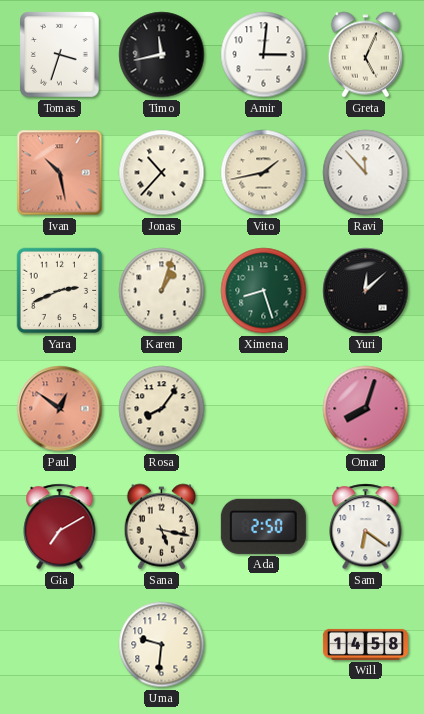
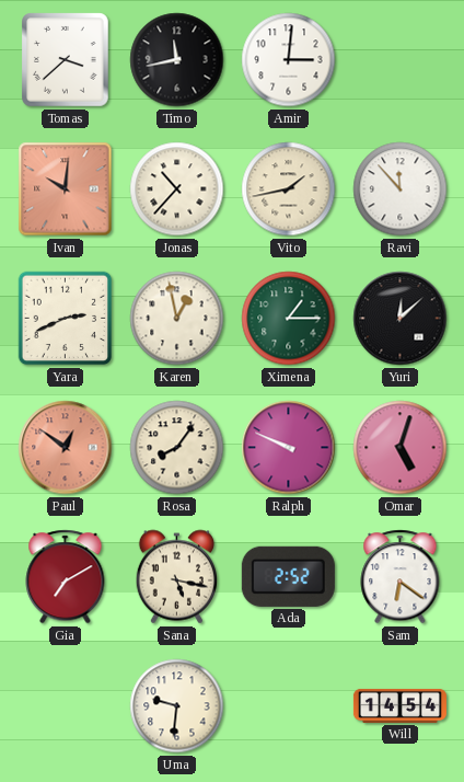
Tomas: 3:33 -> 3:38 (66, 60)
Greta: 5:04 -> none (366, 55)
Ivan: 10:28 -> 10:01 (66, 189)
Karen: 1:03 -> 12:58 (177, 319)
Ximena: 8:27 -> 1:15 (289, 319)
Ralph: none -> 9:49 (289, 448)
Omar: 8:03 -> 5:03 (401, 448)
Ada: 2:50 -> 2:52 (288, 576)
Will: 14:58 -> 14:54 (399, 705)
